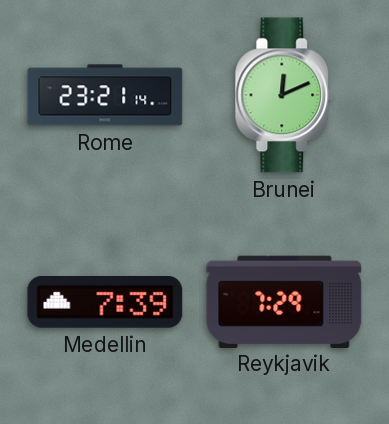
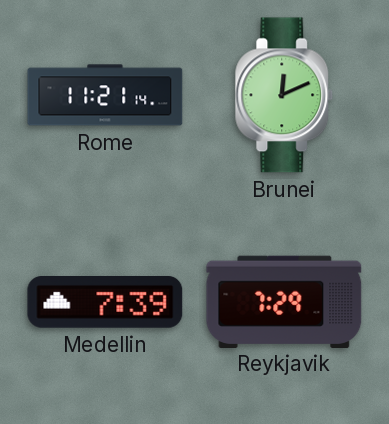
Rome: 23:21 -> 11:21 (105, 95)
